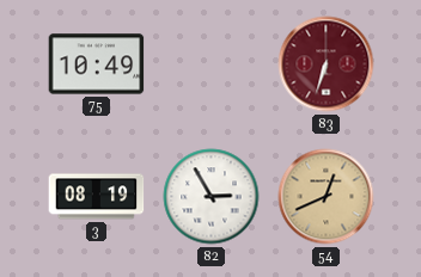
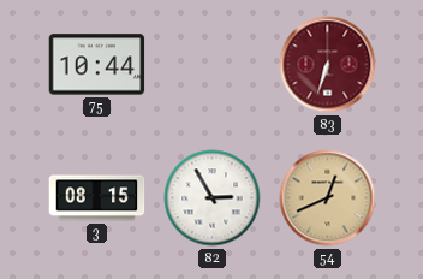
75: 10:49 -> 10:44 (97, 65)
3: 08:19 -> 08:15 (97, 198)
